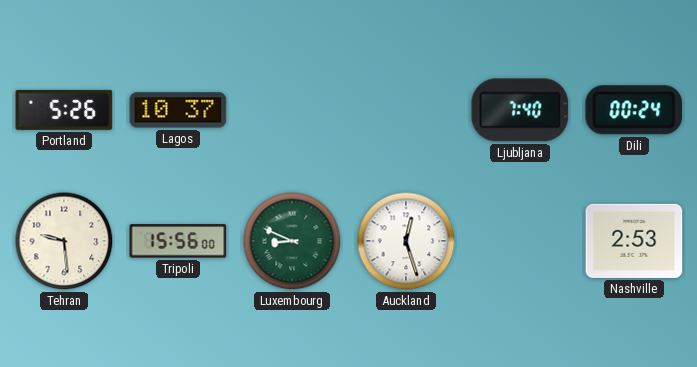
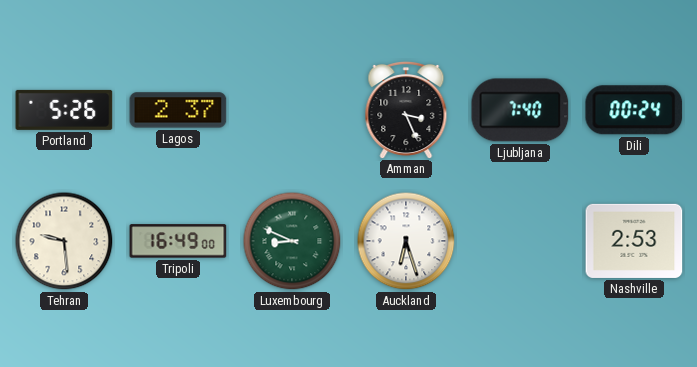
Lagos: 10:37 -> 2:37 (178, 110)
Amman: none -> 3:26 (406, 109)
Tripoli: 15:56 -> 16:49 (178, 241)
Auckland: 12:27 -> 6:27 (406, 241)
